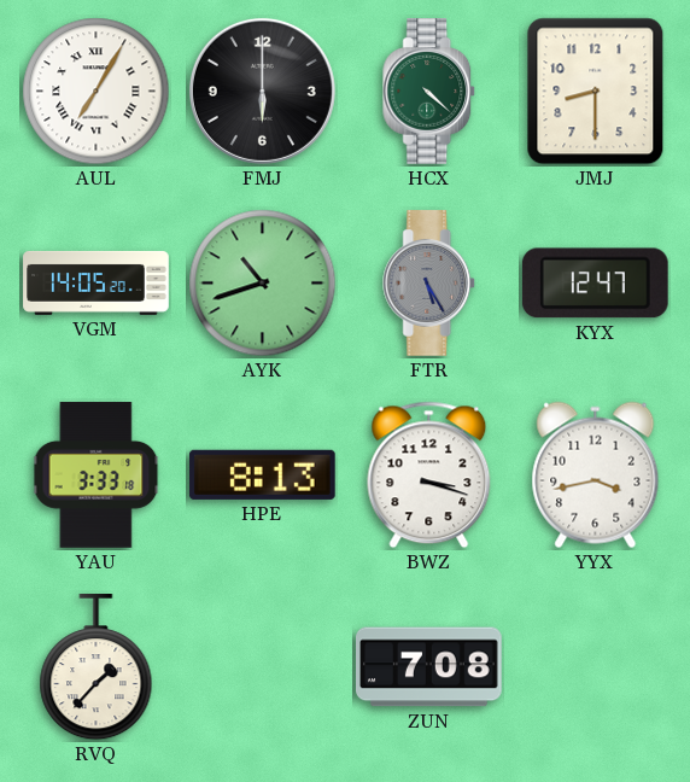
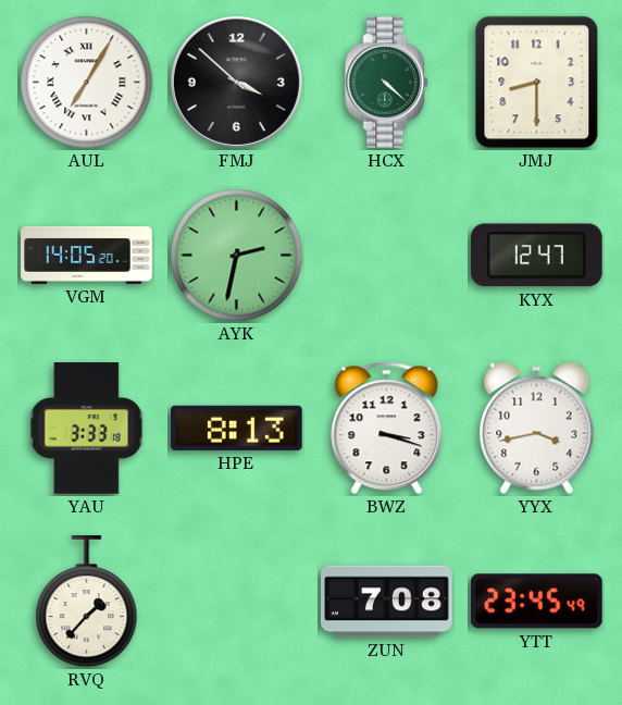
FMJ: 6:00 -> 3:52 (236, 82)
AYK: 10:42 -> 2:32 (237, 256)
FTR: 5:25 -> none (429, 284)
YTT: none -> 23:45 (536, 602)
